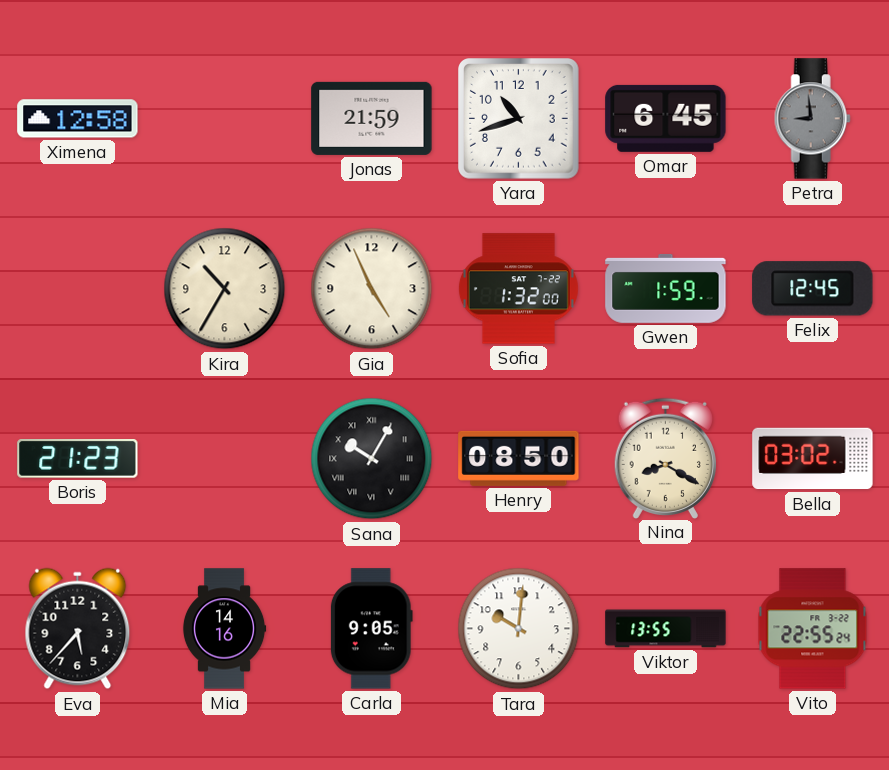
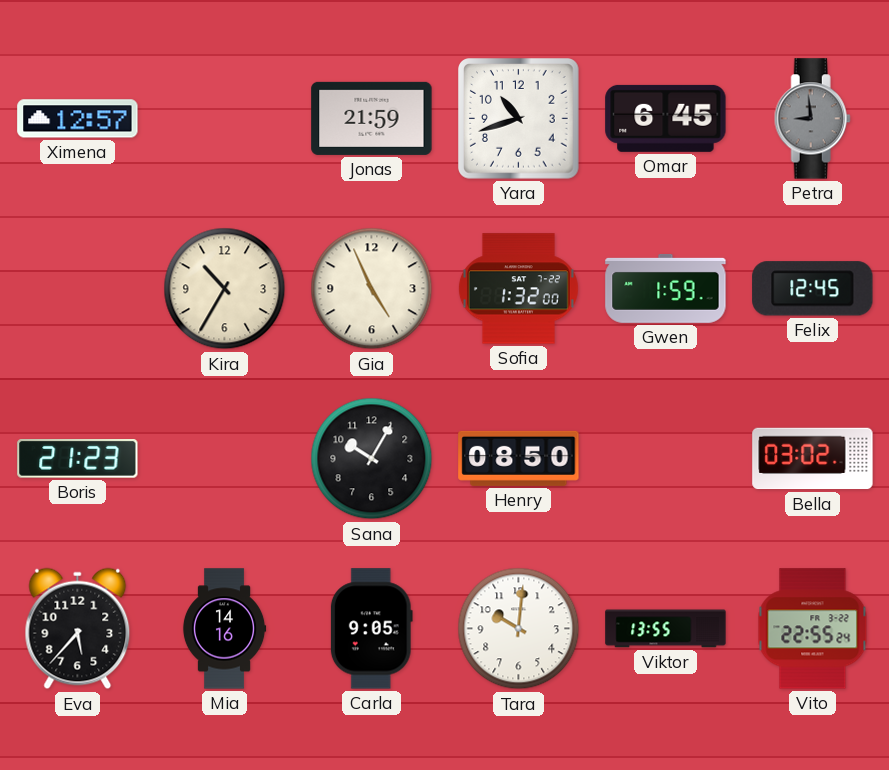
Ximena: 12:58 -> 12:57 (78, 119)
Sana numerals: Roman -> Arabic (372, 459)
Nina: 8:20 -> none (665, 458)
